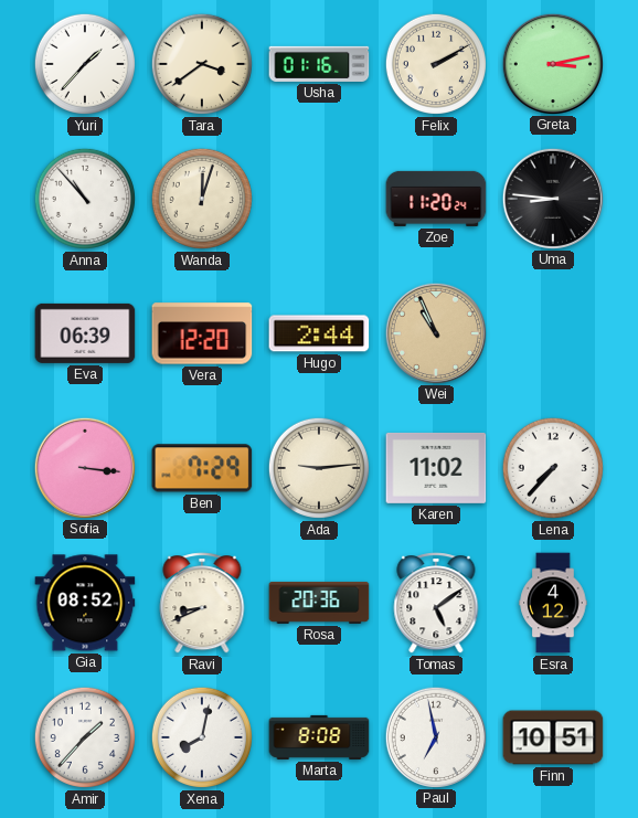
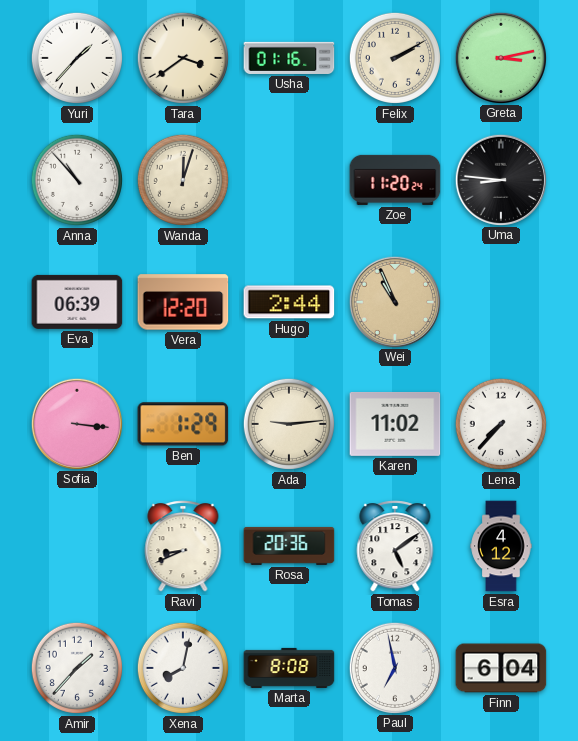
Ben: 7:29 -> 1:29 (183, 424)
Gia: 08:52 -> none (85, 603)
Finn: 10:51 -> 6:04 (501, 668)
